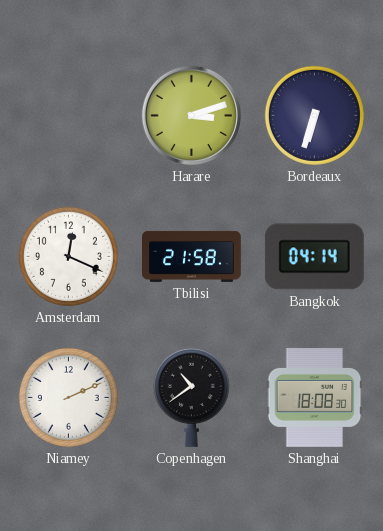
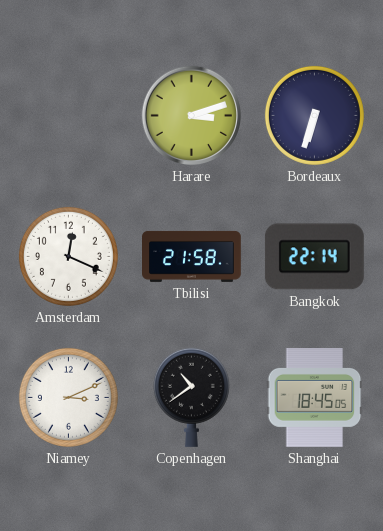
Bangkok: 04:14 -> 22:14 (314, 257)
Niamey: 2:11 -> 3:11 (68, 397)
Shanghai: 18:08 -> 18:45 (315, 398)
